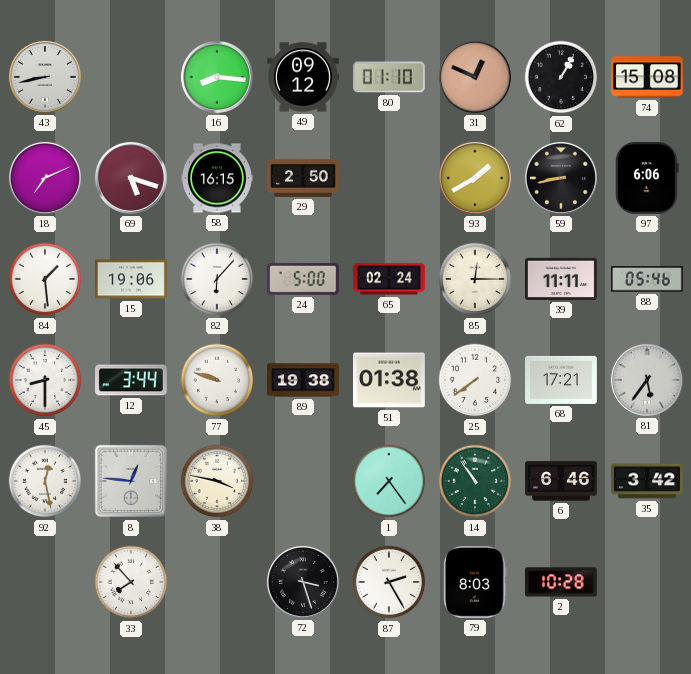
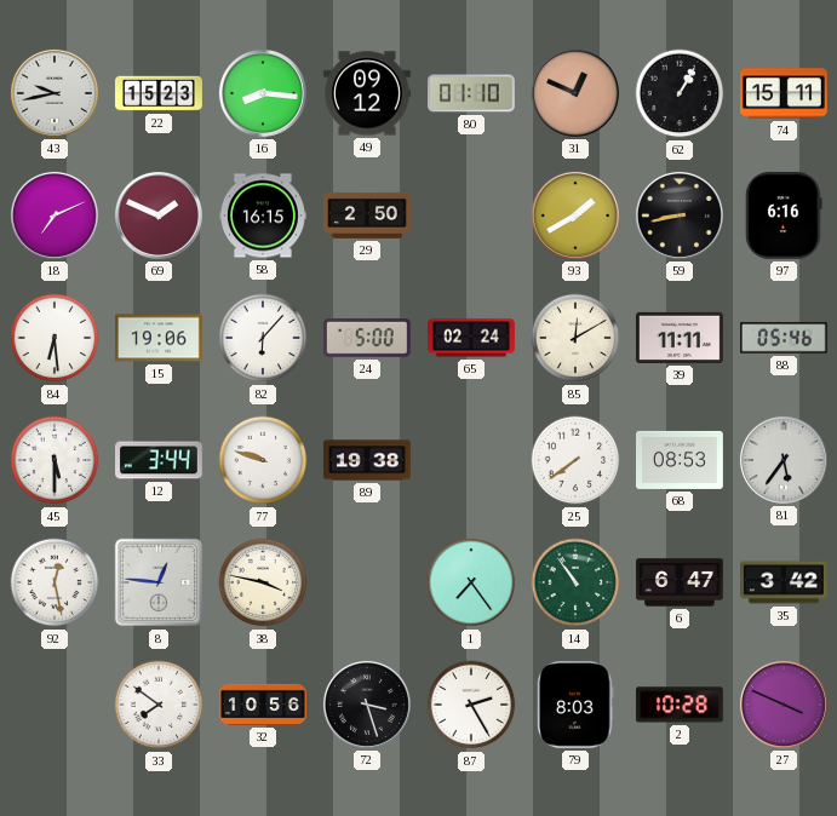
43: 8:43 -> 9:43 (55, 93)
22: none -> 15:23 (160, 93)
74: 15:08 -> 15:11 (784, 93)
69: 5:18 -> 1:49 (159, 216)
97: 6:06 -> 6:16 (784, 216)
84: 1:29 -> 6:29 (55, 338)
85: 12:15 -> 12:10 (575, 338)
45: 8:30 -> 5:30 (55, 460)
51: 01:38 -> none (390, 380)
68: 17:21 -> 08:53 (681, 460)
6: 6:46 -> 6:47 (681, 582)
33: 7:53 -> 7:51 (159, 705)
32: none -> 10:56 (264, 705)
27: none -> 3:49 (784, 705)
